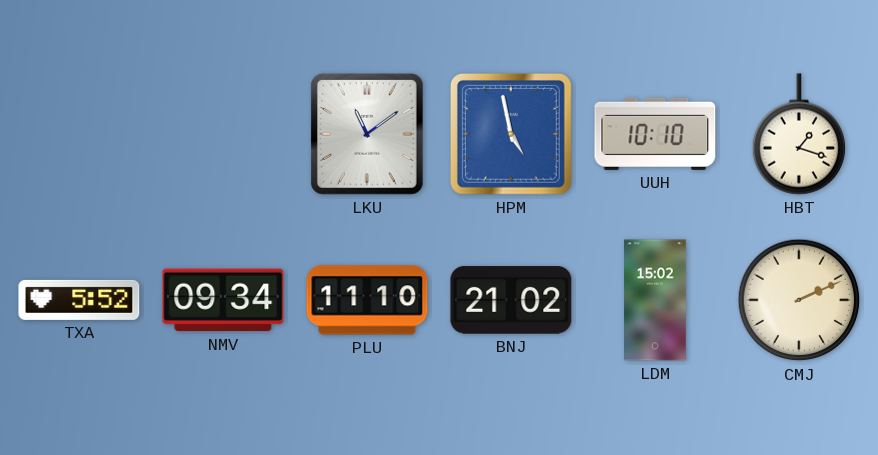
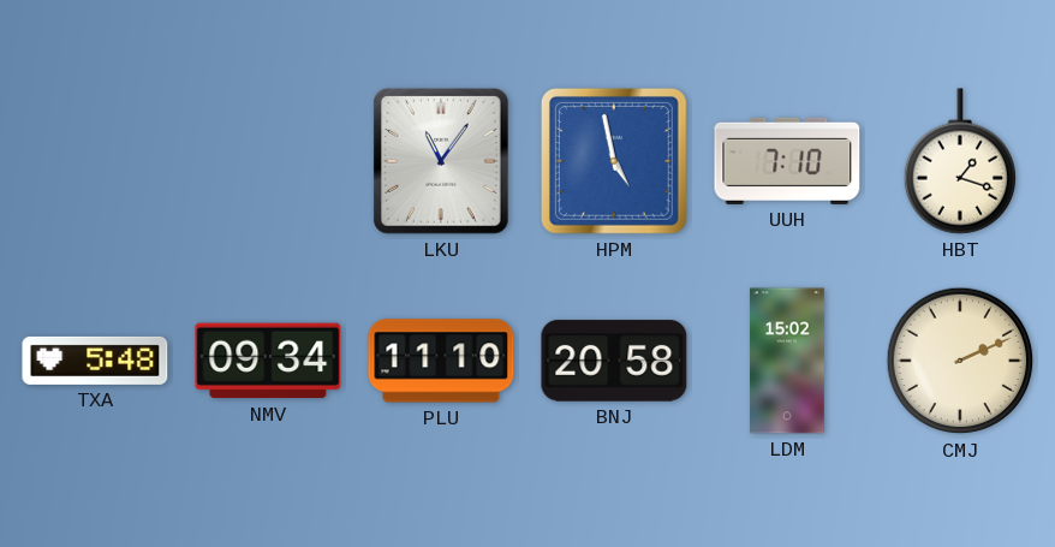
LKU: 11:09 -> 11:06 (442, 162)
UUH: 10:10 -> 7:10 (787, 161)
TXA: 5:52 -> 5:48 (95, 361)
BNJ: 21:02 -> 20:58 (614, 361)
